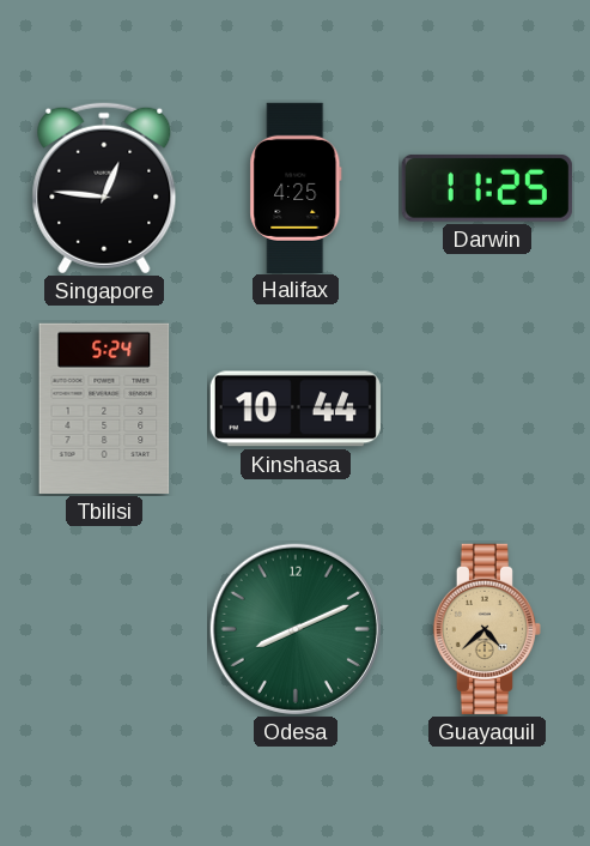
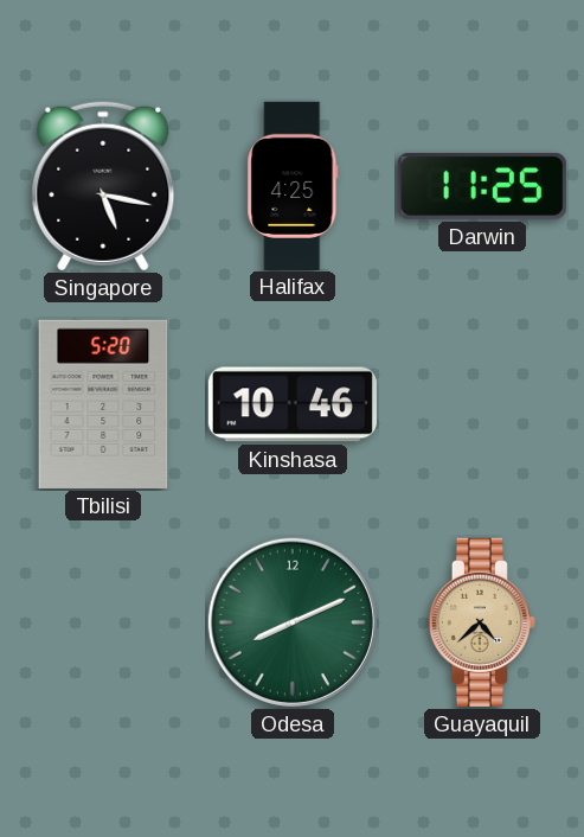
Singapore: 12:46 -> 5:17 (103, 186)
Tbilisi: 5:24 -> 5:20 (103, 404)
Kinshasa: 10:44 -> 10:46 (293, 404)
